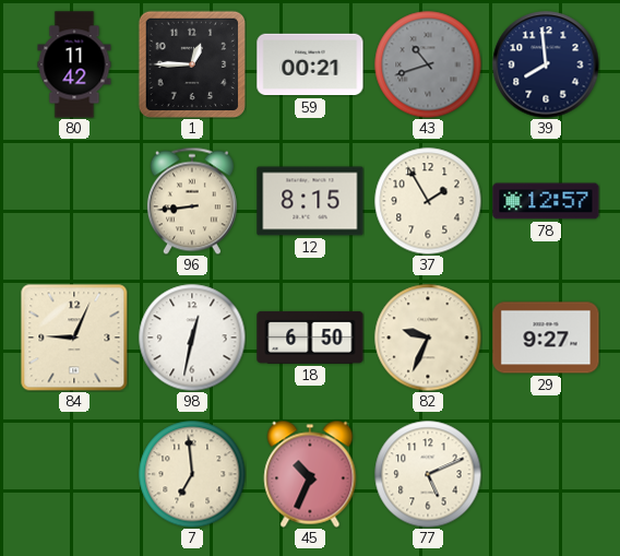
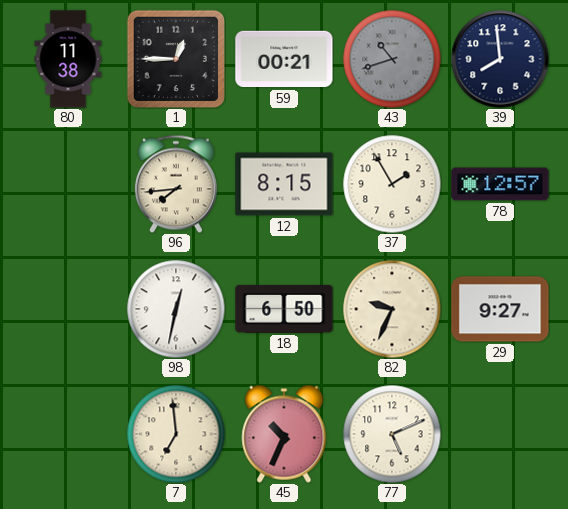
80: 11:42 -> 11:38 (68, 59)
96: 8:44 -> 7:44 (176, 184)
84: 9:04 -> none (74, 338)
